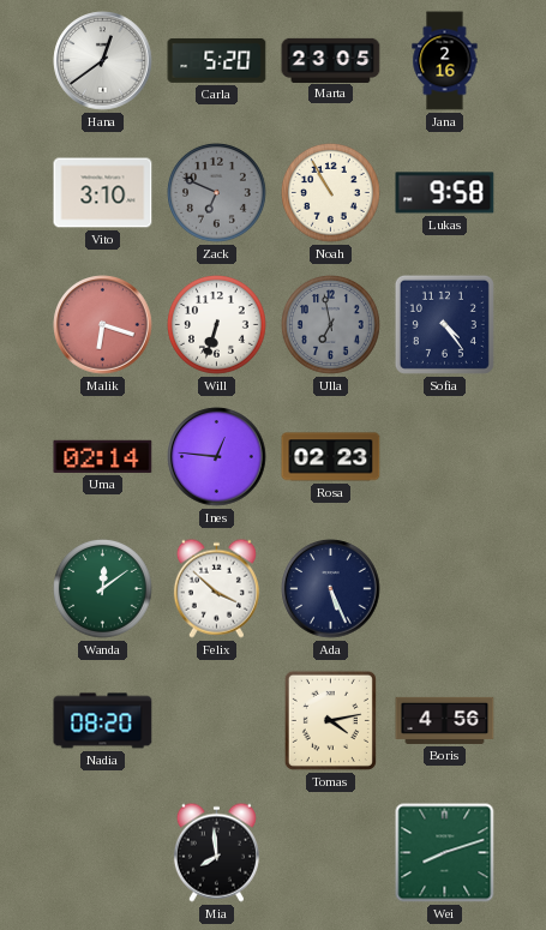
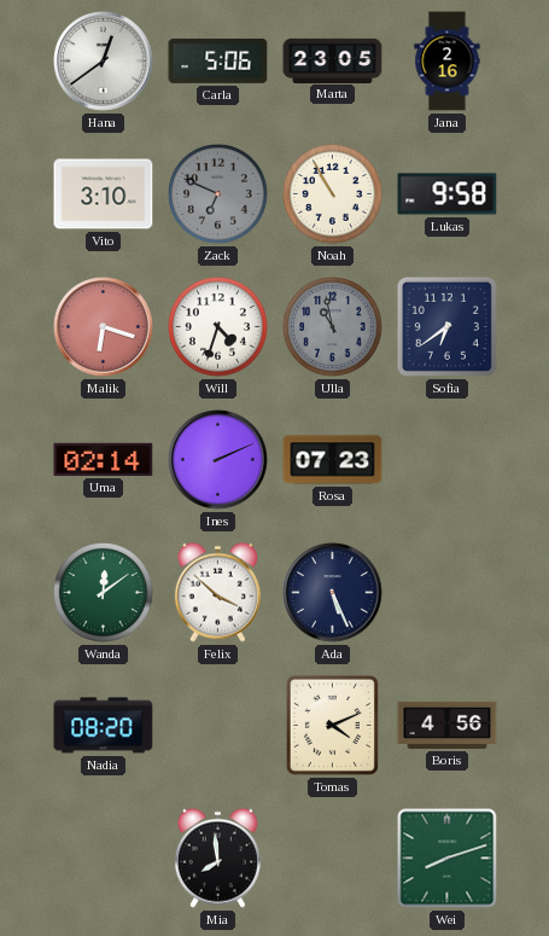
Carla: 5:20 -> 5:06 (218, 60)
Will: 6:33 -> 4:33 (218, 327)
Ulla: 6:58 -> 10:58 (333, 327)
Sofia: 4:24 -> 6:39 (446, 326)
Ines: 12:46 -> 2:11 (218, 460)
Rosa: 02:23 -> 07:23 (333, 460)
Tomas: 4:13 -> 4:11 (332, 725)
